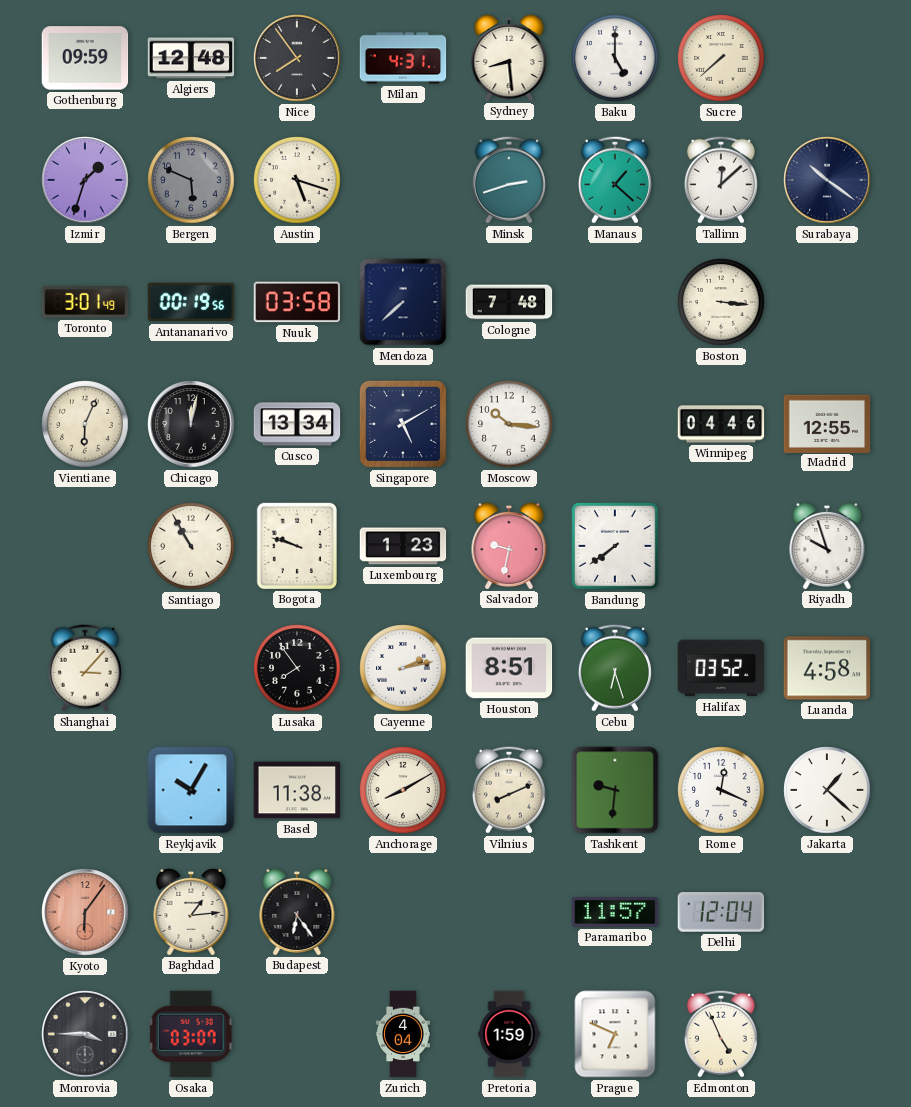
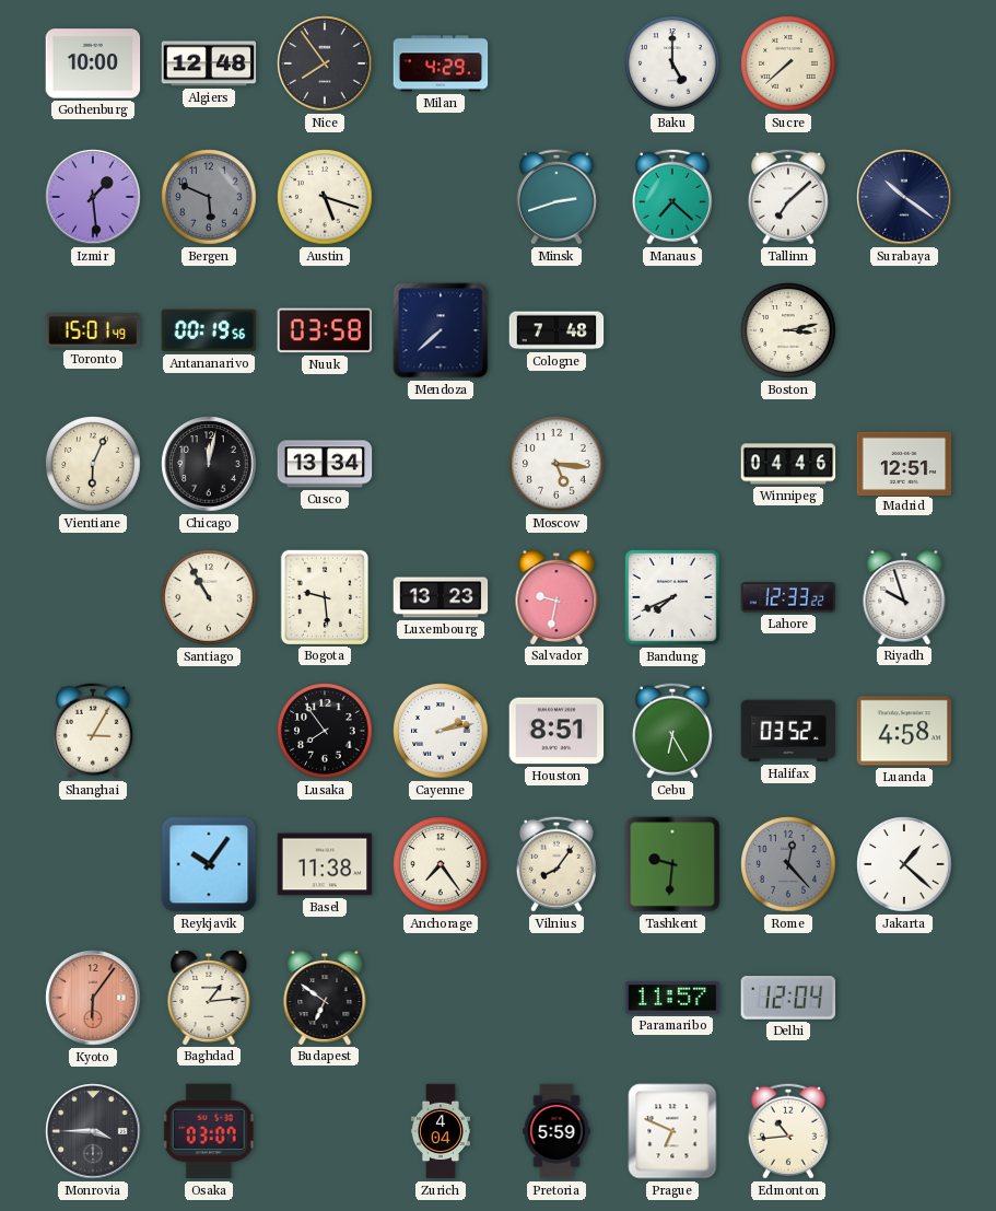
Gothenburg: 09:59 -> 10:00 (93, 63)
Milan: 4:31 -> 4:29 (441, 63)
Sydney: 8:29 -> none (509, 57)
Izmir: 1:33 -> 1:29 (93, 197)
Manaus: 1:22 -> 7:22 (672, 197)
Tallinn: 12:08 -> 7:08 (788, 197)
Toronto: 3:01 -> 15:01 (93, 330)
Boston: 3:16 -> 3:13 (788, 330)
Singapore: 5:10 -> none (403, 424)
Moscow: 10:16 -> 5:16 (556, 464)
Madrid: 12:55 -> 12:51 (904, 463)
Bogota: 9:48 -> 9:29 (324, 596)
Luxembourg: 1:23 -> 13:23 (441, 597)
Bandung: 7:39 -> 7:41 (673, 598)
Lahore: none -> 12:33 (788, 597)
Shanghai: 3:07 -> 3:05 (93, 731)
Cebu: 6:27 -> 6:25 (672, 731)
Reykjavik: 10:05 -> 10:06 (209, 864)
Anchorage: 8:10 -> 7:24 (441, 864)
Vilnius: 8:11 -> 8:06 (556, 864)
Rome: 12:19 -> 12:23 (788, 864)
Rome dial: white -> grey (788, 864)
Budapest: 6:24 -> 6:51 (325, 997)
Pretoria: 1:59 -> 5:59 (556, 1131)
Edmonton: 4:56 -> 10:44 (788, 1131)
